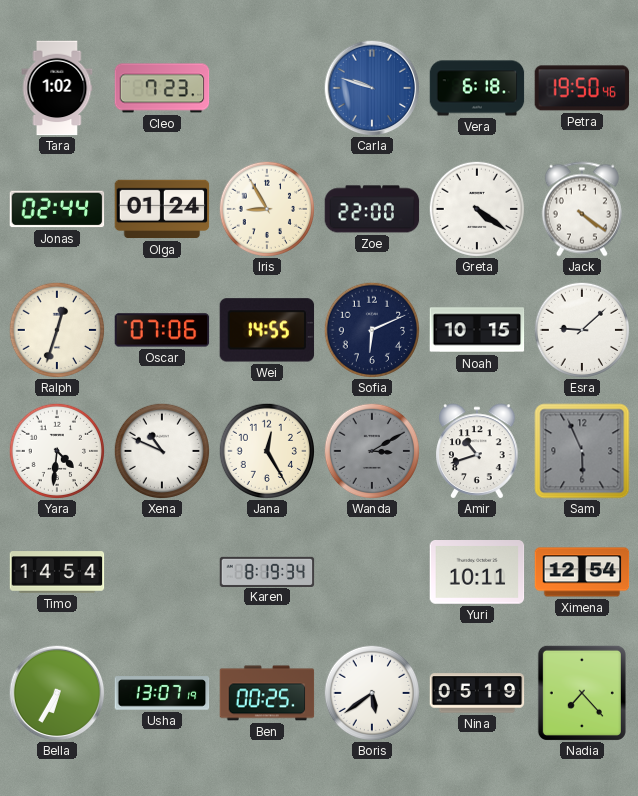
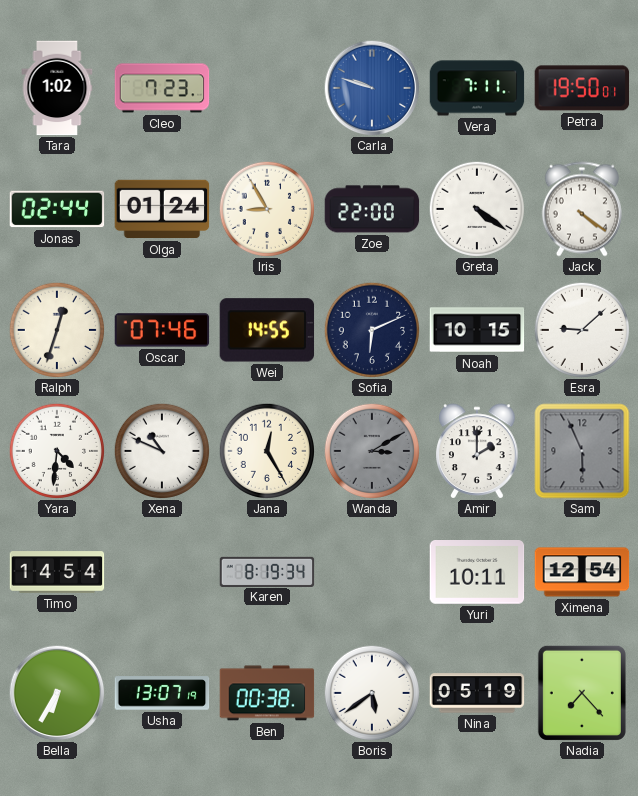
Vera: 6:18 -> 7:11 (477, 88)
Petra: 19:50:46 -> 19:50:01 (582, 88)
Oscar: 07:06 -> 07:46 (162, 330)
Amir: 10:42 -> 2:00 (477, 451)
Ben: 00:25 -> 00:38 (267, 693)
